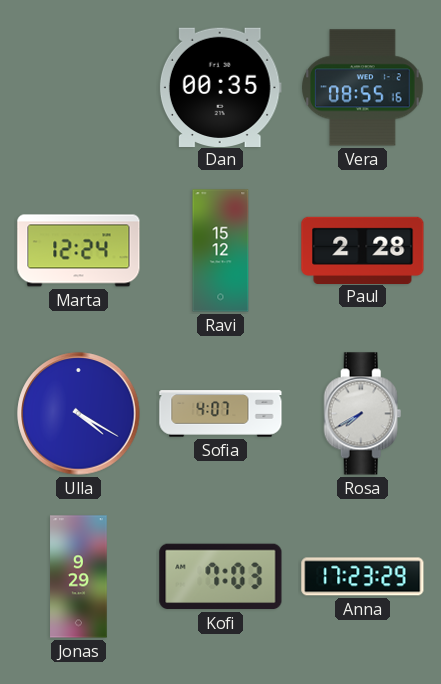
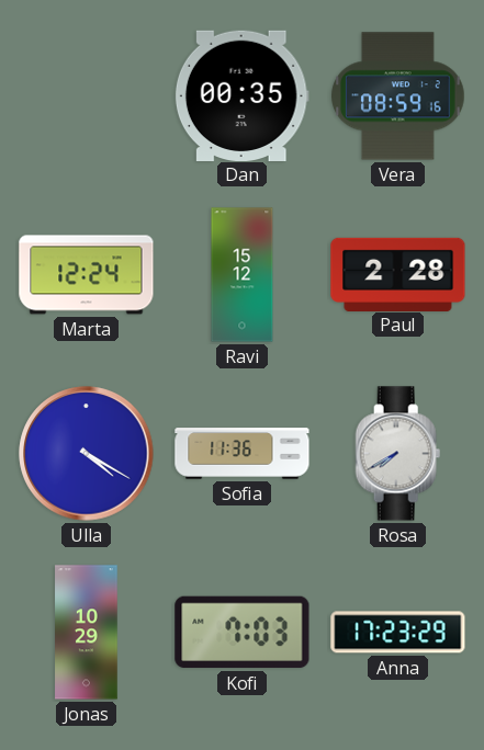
Vera: 08:55 -> 08:59 (398, 96)
Sofia: 4:07 -> 11:36 (243, 454)
Jonas: 9:29 -> 10:29 (87, 633)
